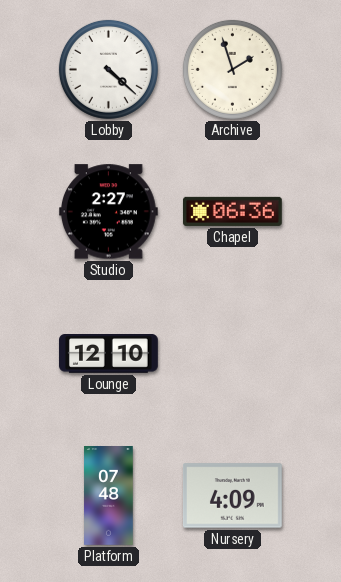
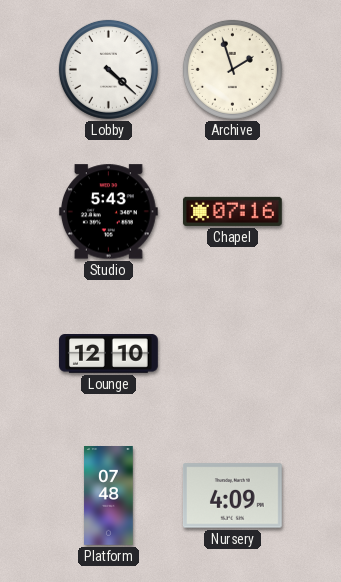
Studio: 2:27 -> 5:43 (108, 212)
Chapel: 06:36 -> 07:16 (233, 211)
